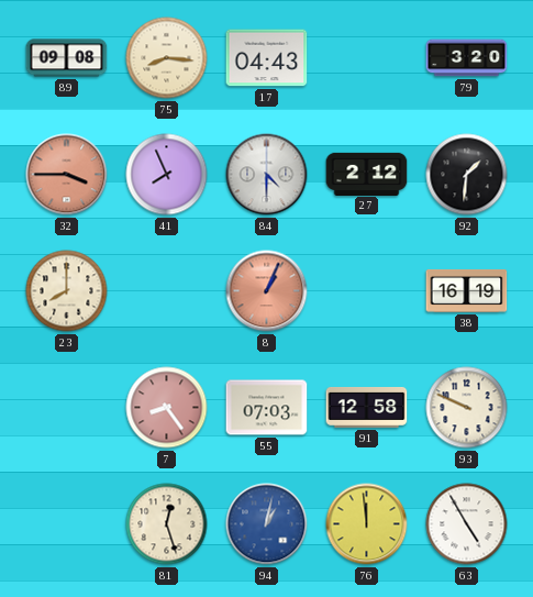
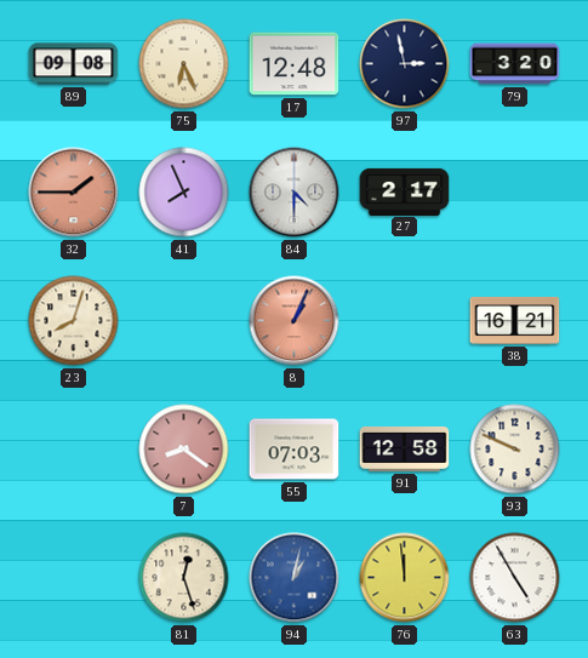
75: 8:16 -> 6:26 (184, 64)
17: 04:43 -> 12:48 (295, 64)
97: none -> 2:58 (405, 64)
32: 3:45 -> 1:45 (74, 193)
27: 2:12 -> 2:17 (405, 191)
92: 1:31 -> none (467, 175)
23: 8:00 -> 8:03 (74, 321)
38: 16:19 -> 16:21 (515, 320)
7: 8:24 -> 8:21 (184, 450)
